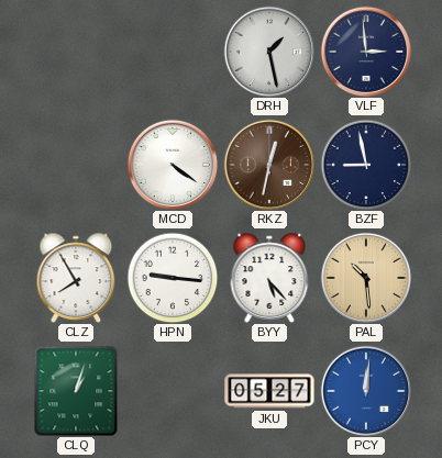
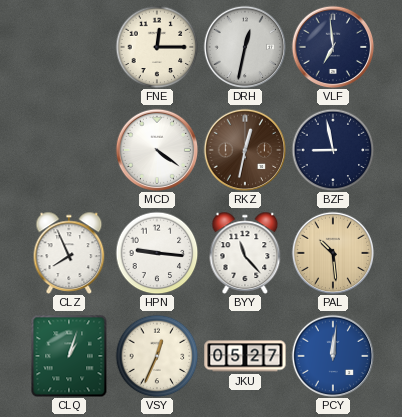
FNE: none -> 12:15 (157, 47)
DRH: 1:28 -> 12:32 (245, 47)
VLF: 2:59 -> 6:59 (333, 47)
CLZ: 7:55 -> 7:56 (69, 253)
BYY: 5:23 -> 11:23 (245, 253)
VSY: none -> 12:34 (157, 356)
